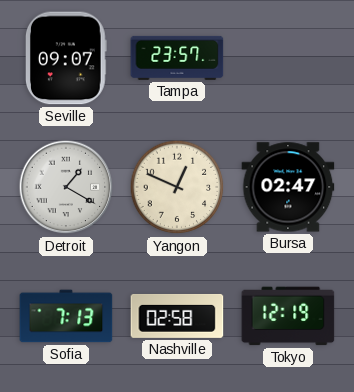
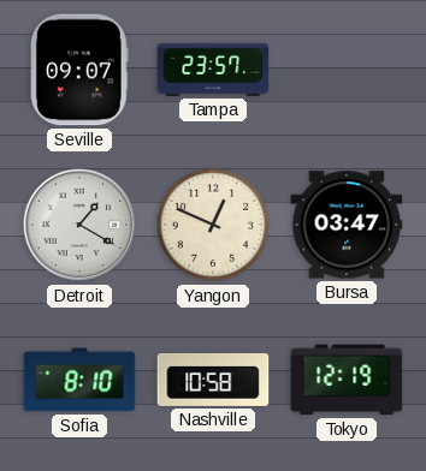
Bursa: 02:47 -> 03:47 (347, 225)
Sofia: 7:13 -> 8:10 (79, 380)
Nashville: 02:58 -> 10:58 (213, 380)
